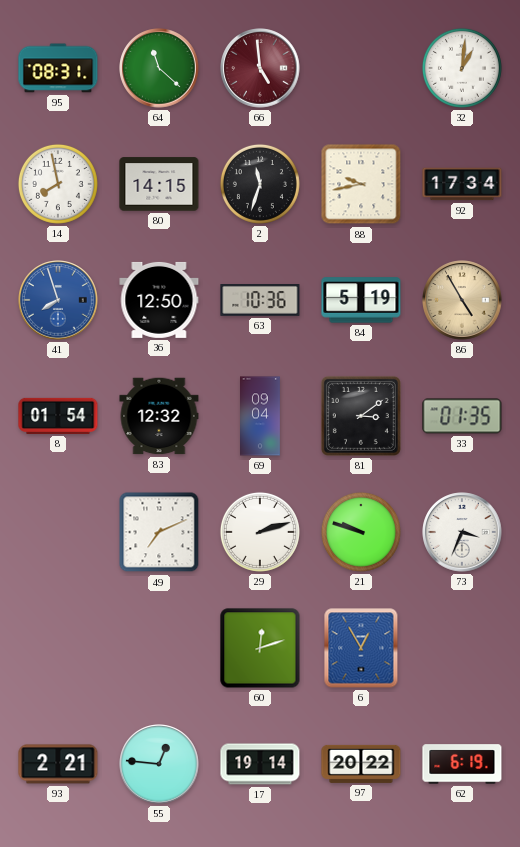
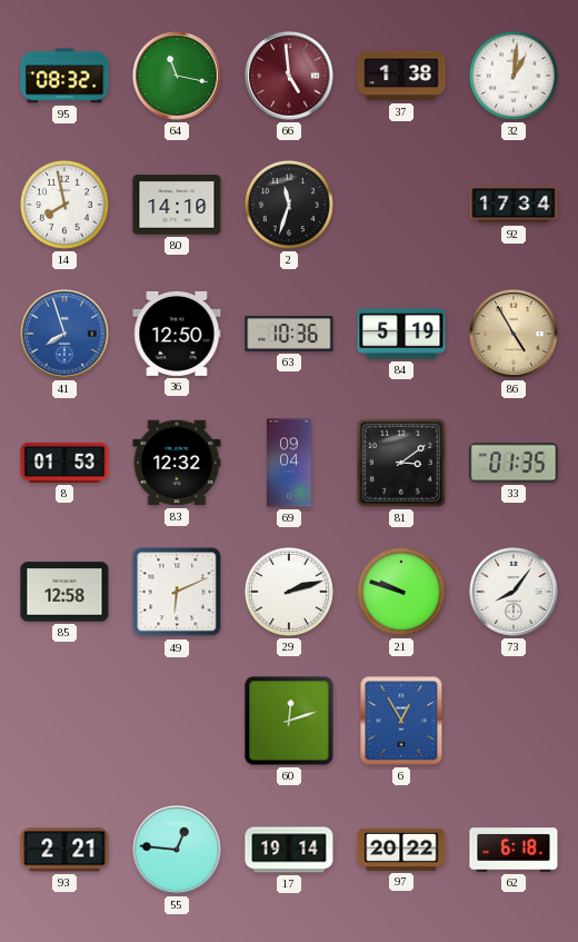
95: 08:31 -> 08:32 (64, 76)
64: 11:22 -> 11:17 (177, 76)
37: none -> 1:38 (401, 76)
80: 14:15 -> 14:10 (177, 205)
88: 9:43 -> none (361, 184)
8: 01:54 -> 01:53 (64, 463)
85: none -> 12:58 (64, 592)
49: 7:11 -> 6:11 (177, 592)
73: 3:34 -> 8:06 (514, 592)
62: 6:19 -> 6:18 (514, 850)
